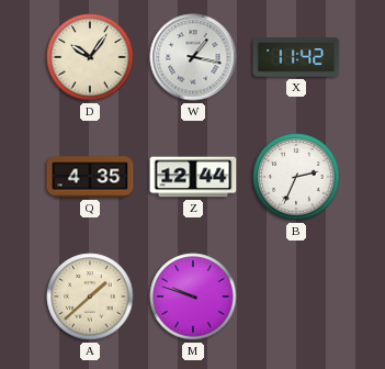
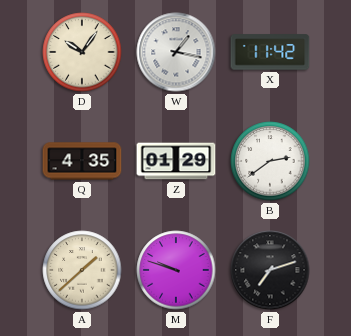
Z: 12:44 -> 01:29 (176, 161)
B: 2:34 -> 2:39 (270, 161)
F: none -> 7:12 (270, 270)
